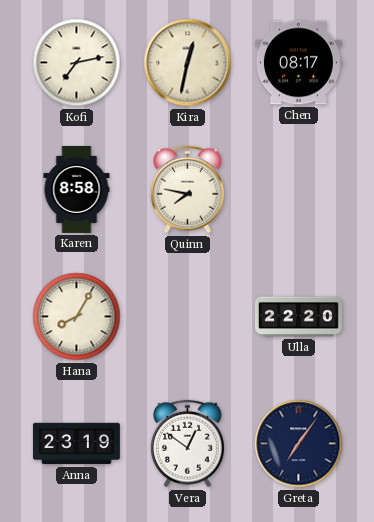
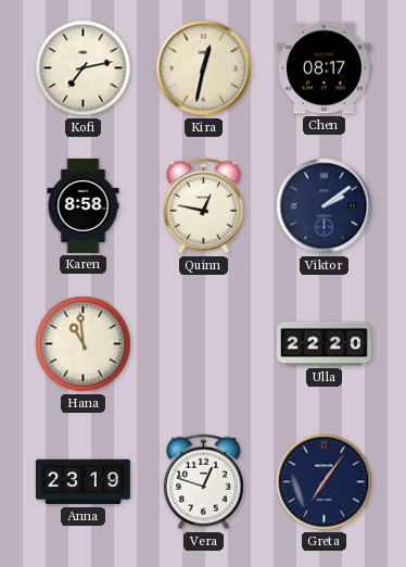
Quinn: 7:47 -> 12:47 (204, 206)
Viktor: none -> 2:09 (325, 206)
Hana: 8:05 -> 10:59 (84, 344)
Vera: 12:51 -> 12:48 (204, 482)
